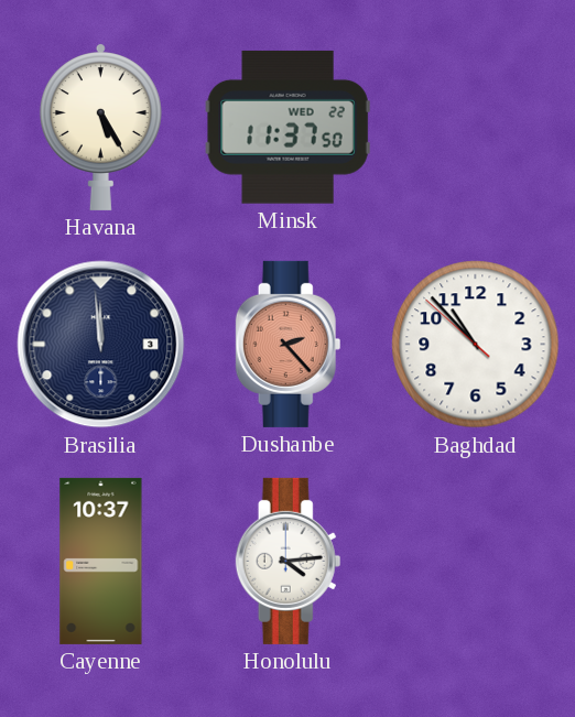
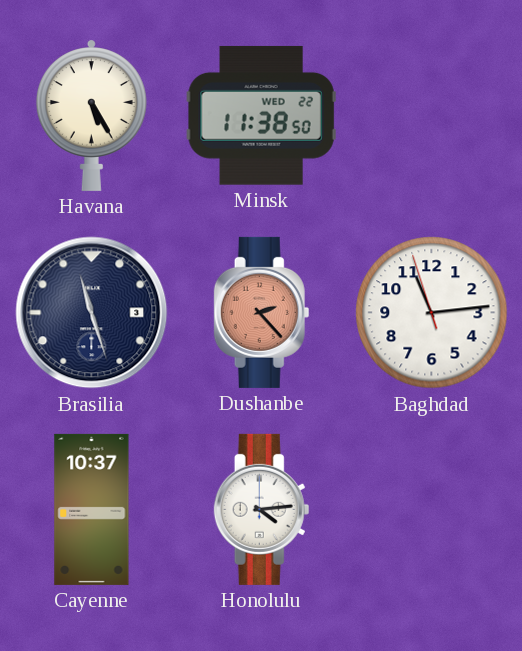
Minsk: 11:37 -> 11:38 (261, 115)
Brasilia: 11:59 -> 11:27 (92, 313)
Baghdad: 10:52 -> 11:13 (432, 313)
